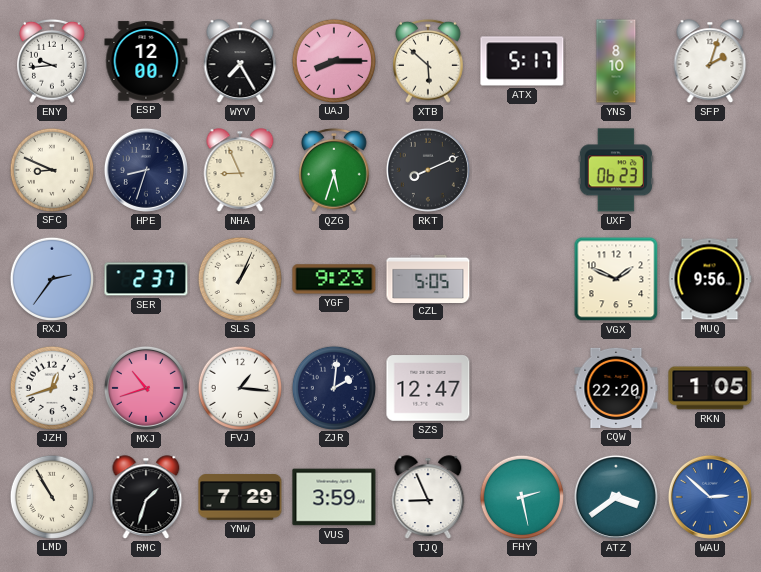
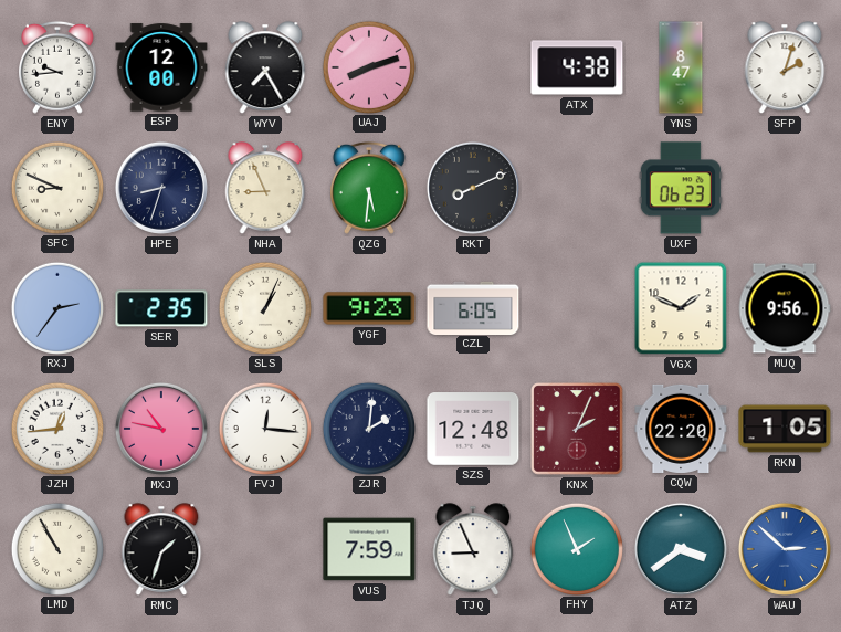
UAJ: 8:15 -> 8:12 (368, 66)
XTB: 5:52 -> none (429, 61)
ATX: 5:17 -> 4:38 (577, 67)
YNS: 8:10 -> 8:47 (681, 67)
QZG: 5:33 -> 5:31 (370, 188)
SER: 2:37 -> 2:35 (161, 308)
CZL: 5:05 -> 6:05 (473, 307)
JZH: 12:42 -> 12:44 (56, 428)
MXJ: 10:42 -> 10:47 (161, 429)
FVJ: 1:16 -> 12:16 (264, 428)
SZS: 12:47 -> 12:48 (473, 429)
KNX: none -> 2:04 (577, 429)
YNW: 7:29 -> none (240, 497)
VUS: 3:59 -> 7:59 (369, 549)
FHY: 2:28 -> 1:56 (576, 548)
